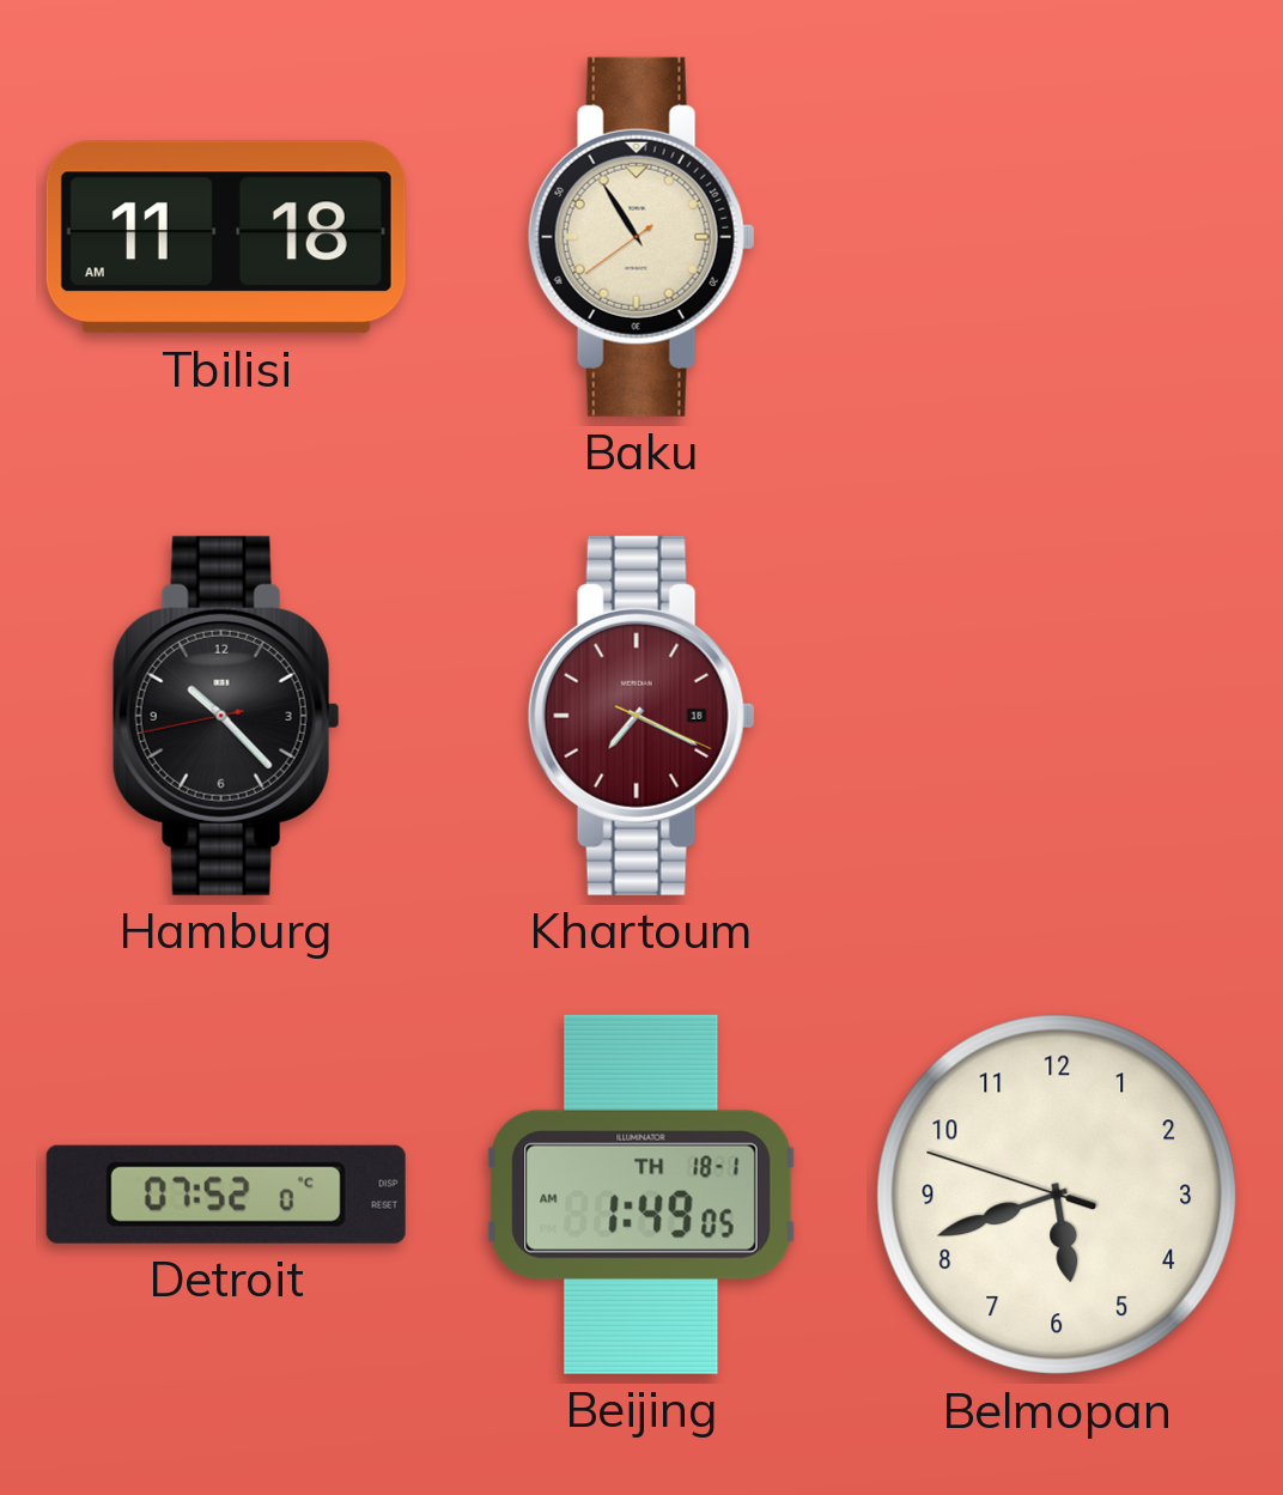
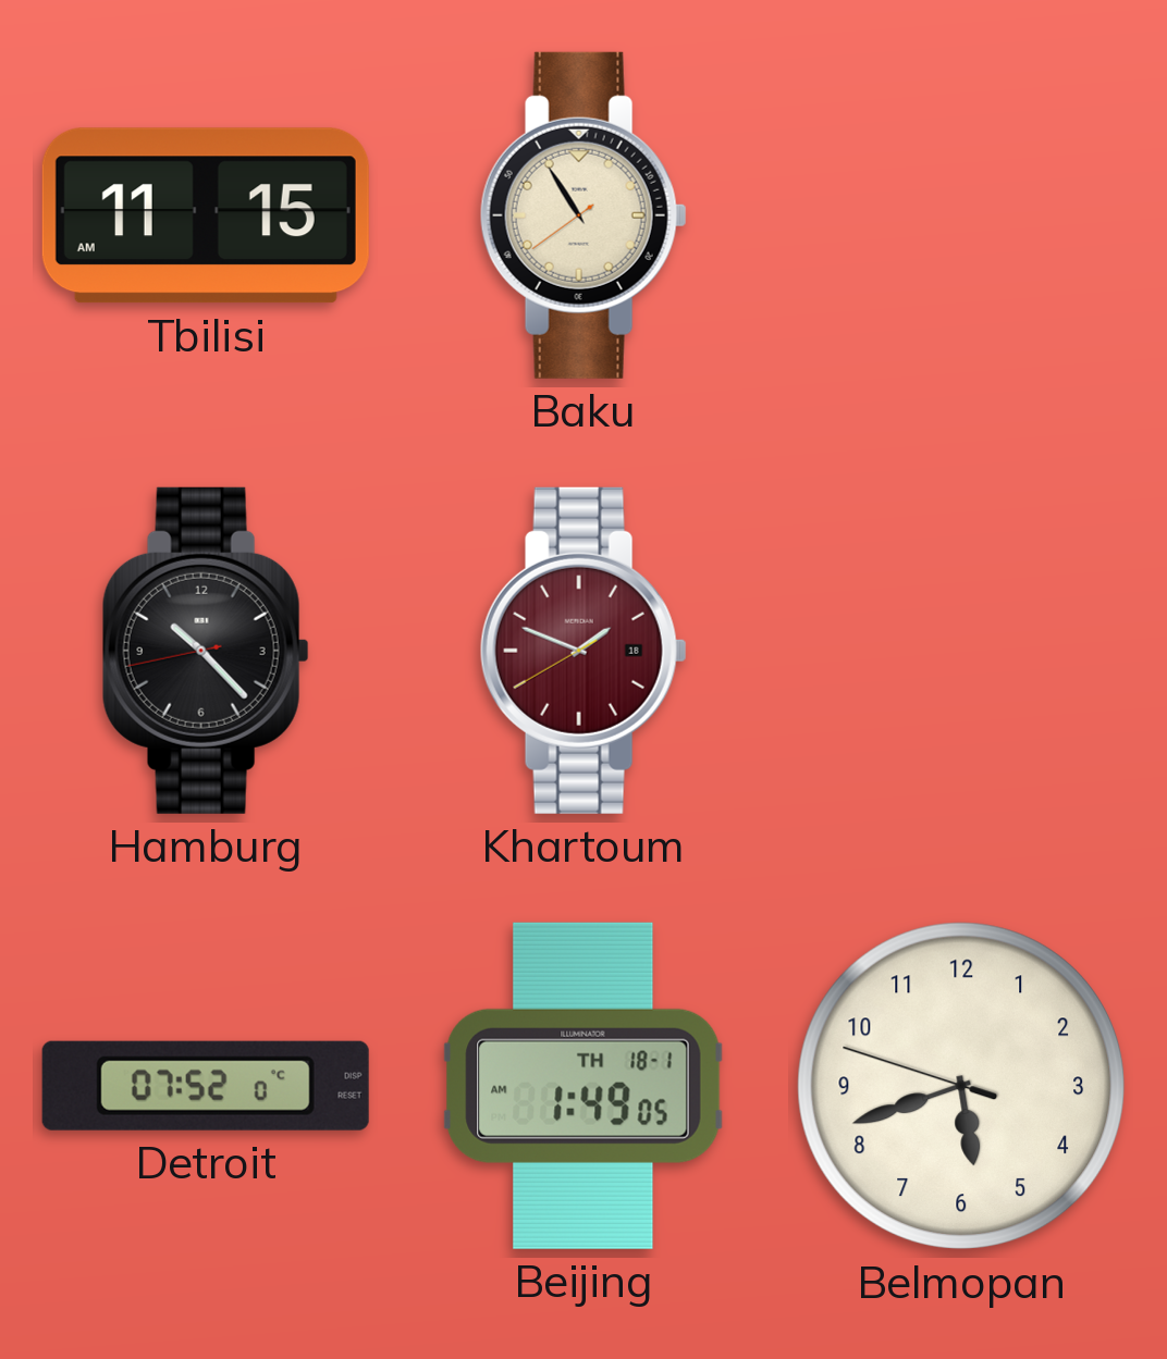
Tbilisi: 11:18 -> 11:15 (206, 215)
Khartoum: 7:19 -> 1:48 (583, 651)
